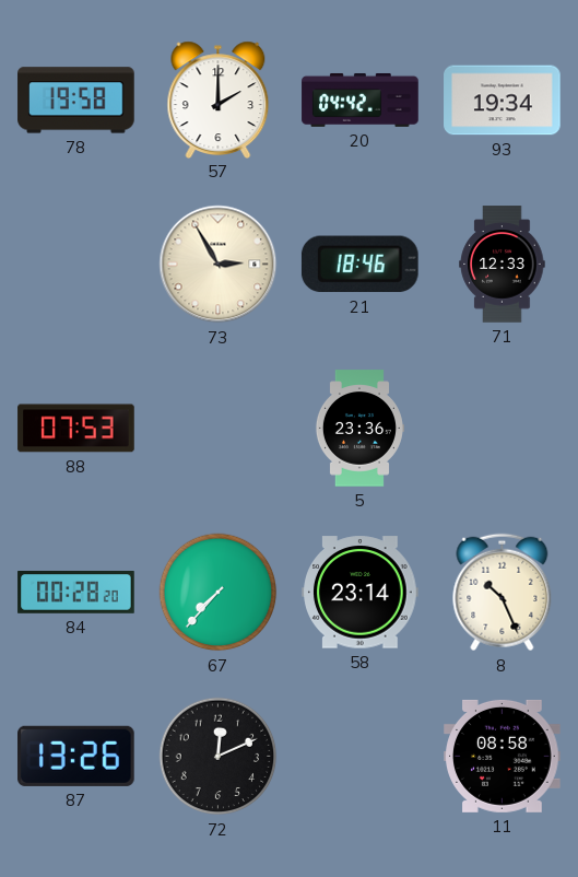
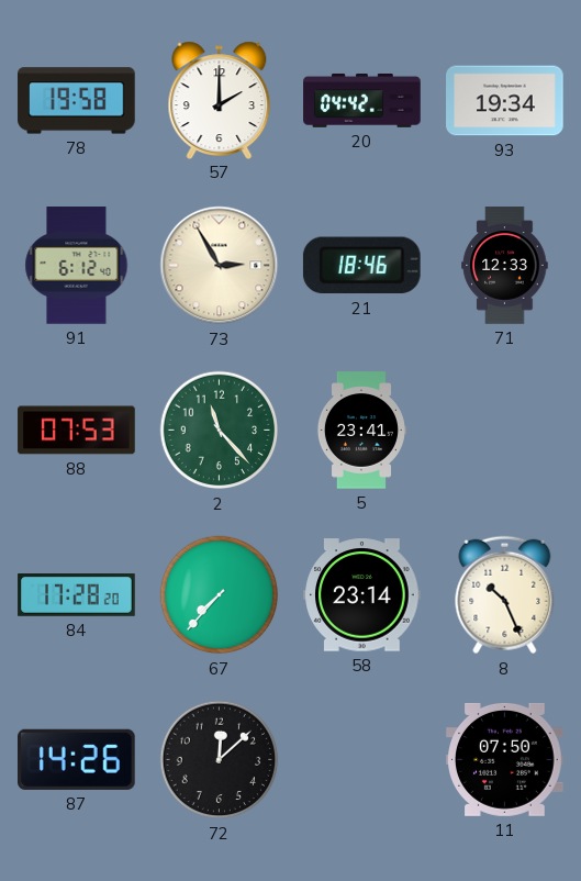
91: none -> 6:12 (77, 266)
2: none -> 11:23 (220, 431)
5: 23:36 -> 23:41 (361, 431)
84: 00:28 -> 17:28 (77, 595)
87: 13:26 -> 14:26 (77, 759)
72: 12:11 -> 12:08 (220, 760)
11: 08:58 -> 07:50 (505, 759)
